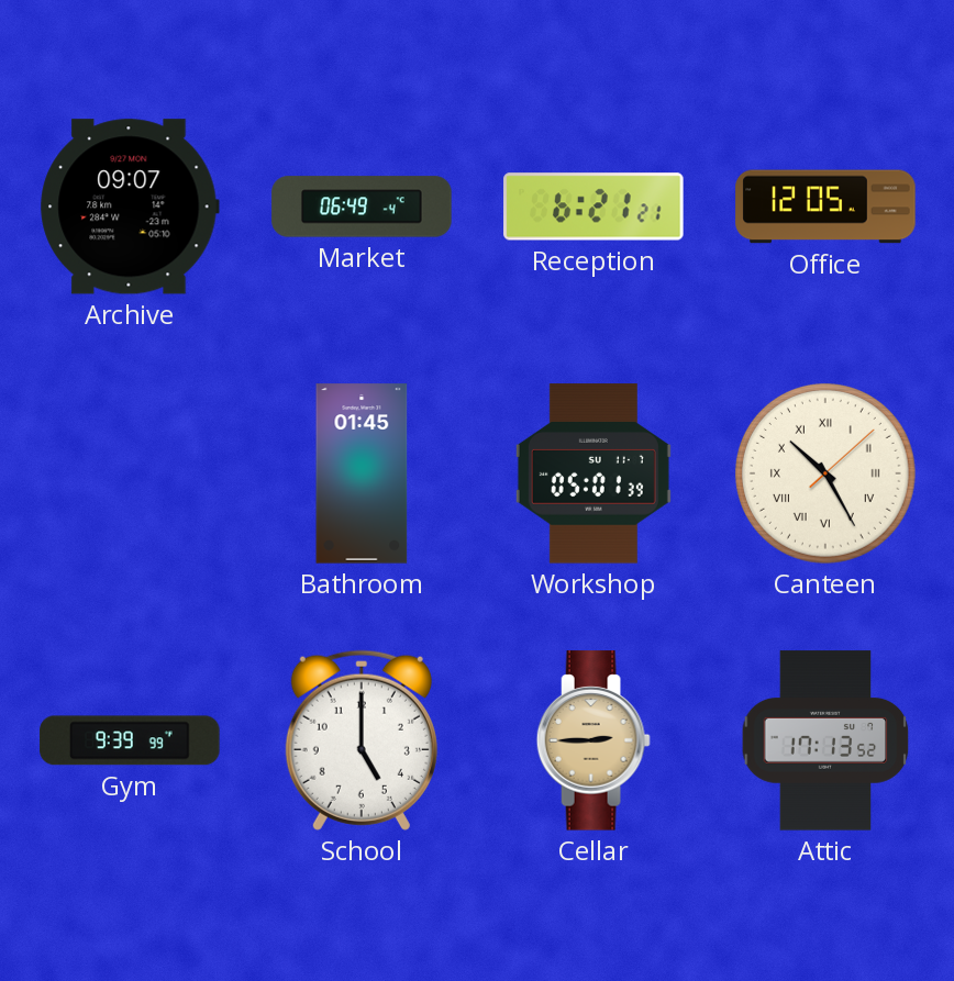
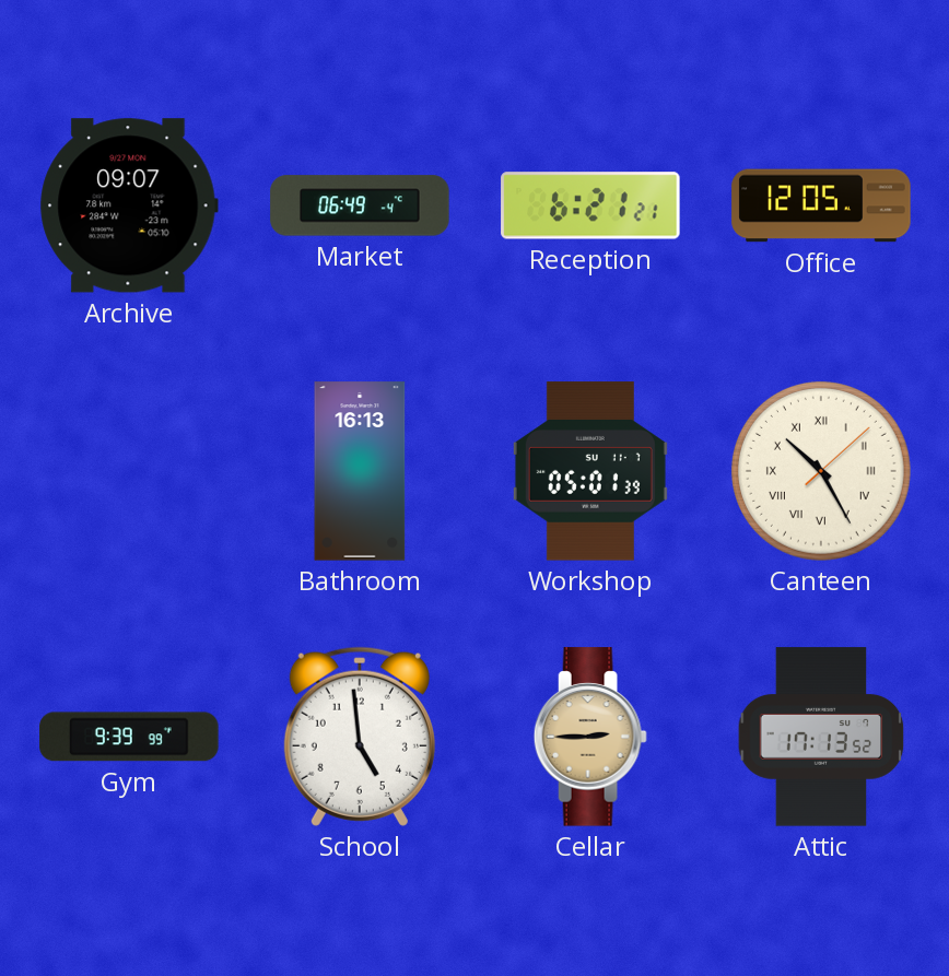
Bathroom: 01:45 -> 16:13 (360, 471)
School: 5:00 -> 4:59 (360, 737)
